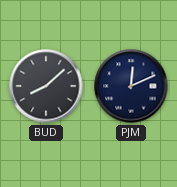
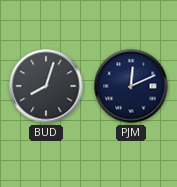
BUD: 8:08 -> 8:03 (46, 86)
